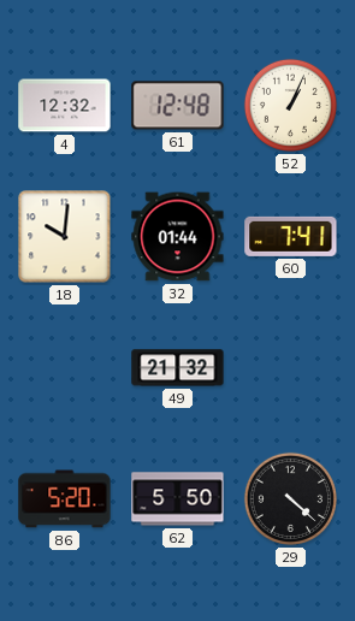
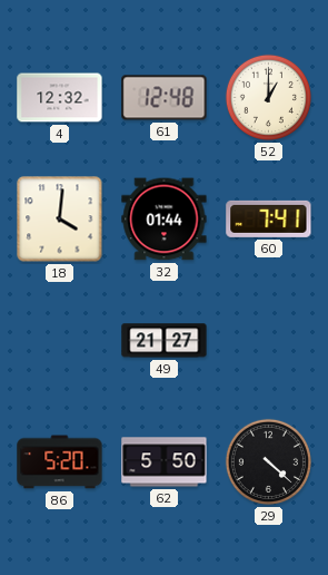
52: 1:04 -> 1:00 (268, 97)
18: 10:01 -> 4:01 (60, 220)
49: 21:32 -> 21:27 (165, 341)
